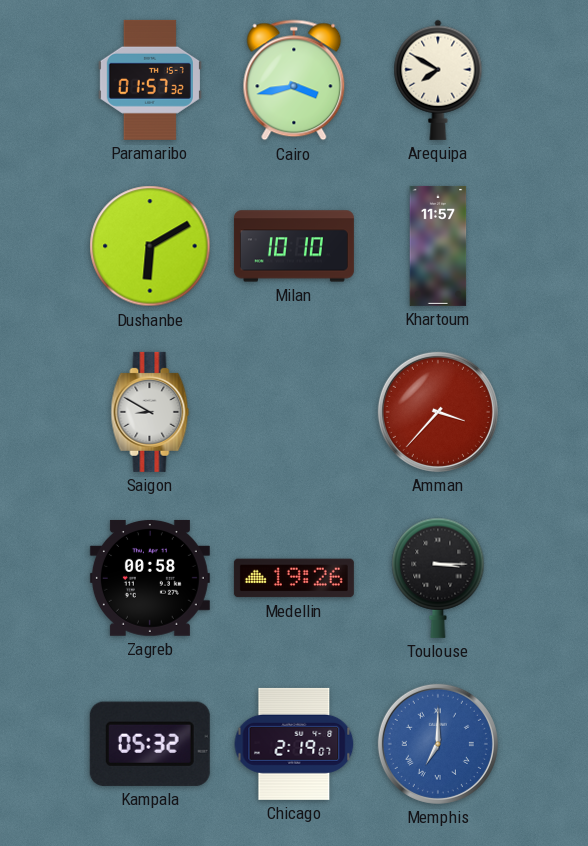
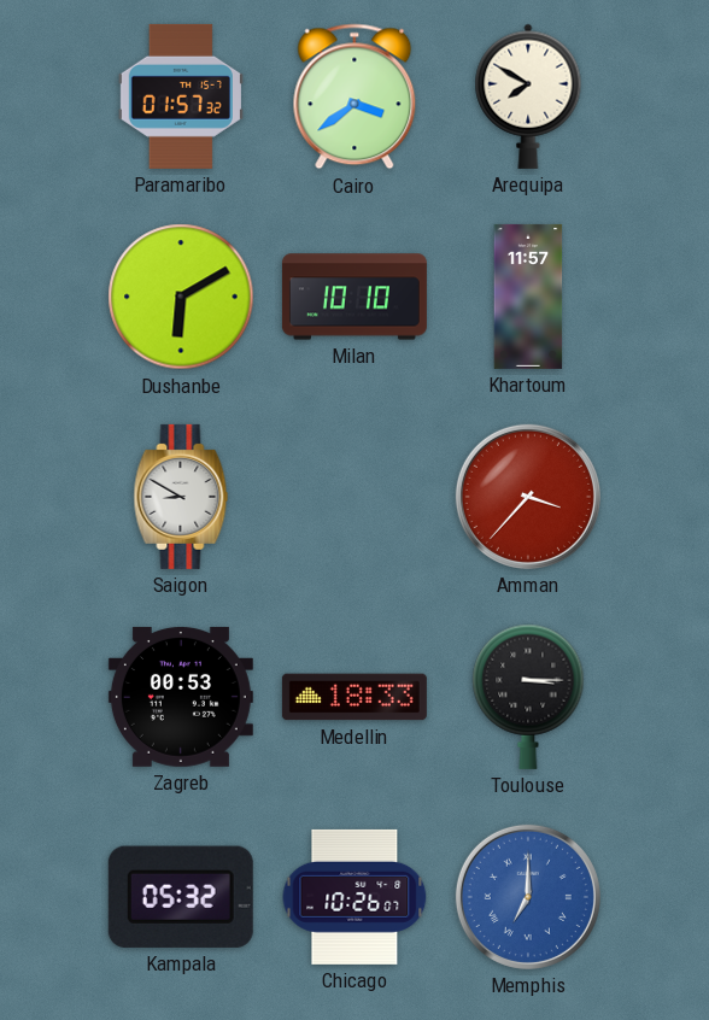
Cairo: 3:43 -> 3:39 (354, 96)
Zagreb: 00:58 -> 00:53 (181, 697)
Medellin: 19:26 -> 18:33 (354, 697)
Chicago: 2:19 -> 10:26 (354, 897)
